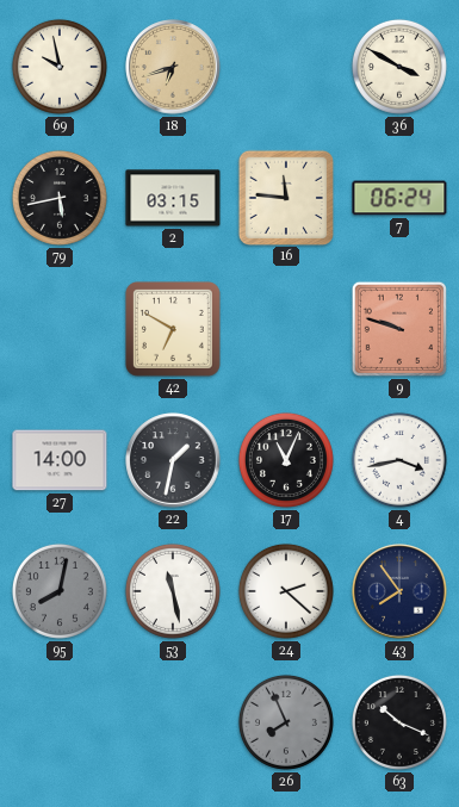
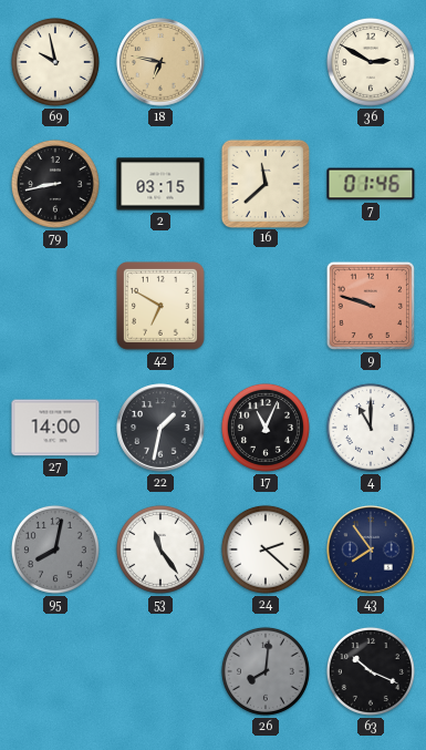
18: 6:42 -> 6:47 (160, 62)
36: 3:50 -> 2:50 (371, 62)
79: 5:43 -> 8:43 (55, 184)
16: 11:46 -> 11:38 (264, 183)
7: 06:24 -> 01:46 (371, 184)
4: 3:43 -> 11:00 (371, 428)
53: 11:28 -> 11:24 (160, 549)
26: 7:56 -> 8:01 (266, 671)
